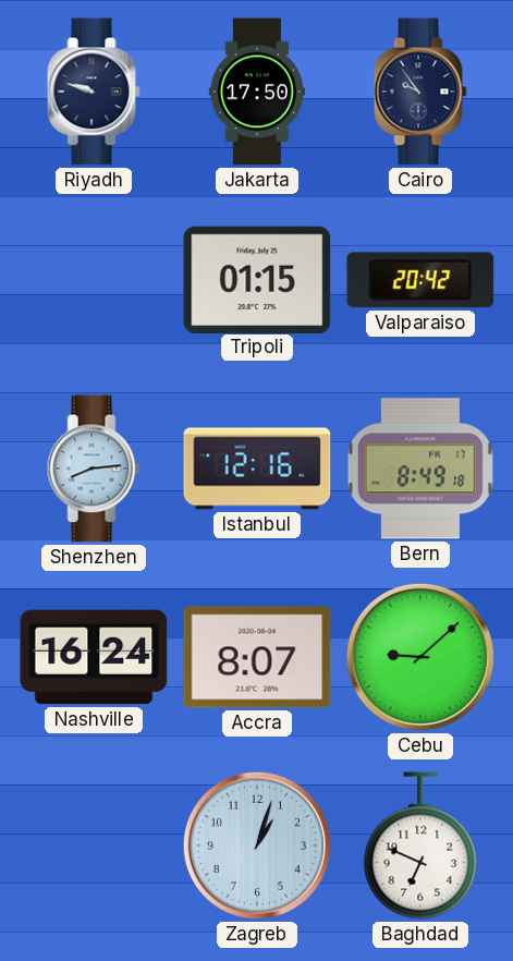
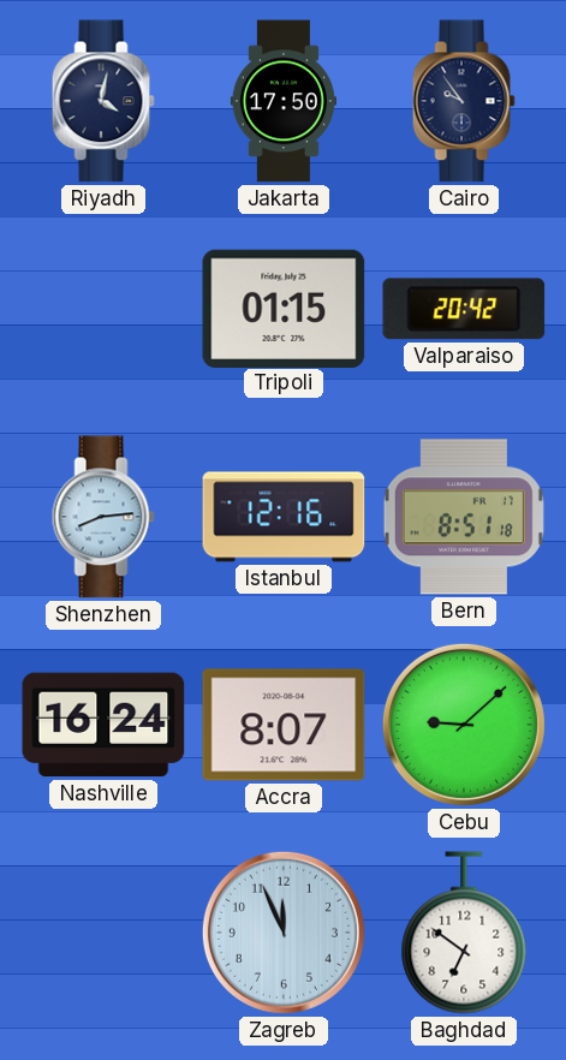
Riyadh: 9:48 -> 4:02 (103, 101)
Bern: 8:49 -> 8:51 (464, 517)
Zagreb: 1:03 -> 11:56 (284, 933)
Baghdad: 6:49 -> 6:51 (464, 933)
